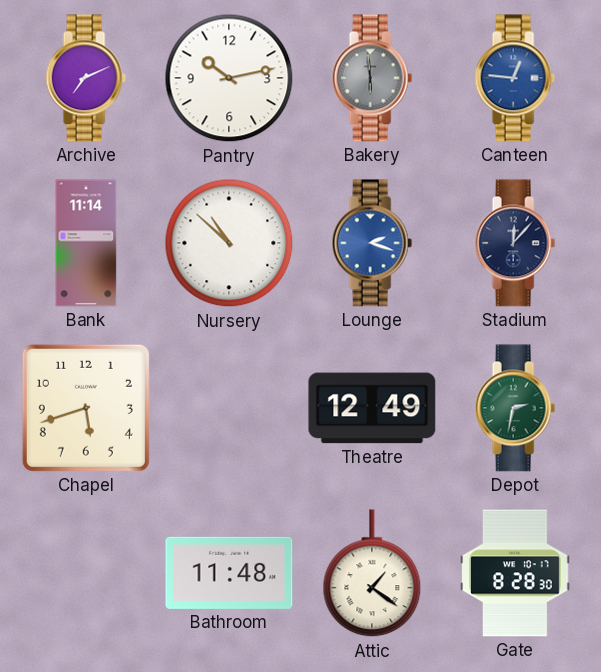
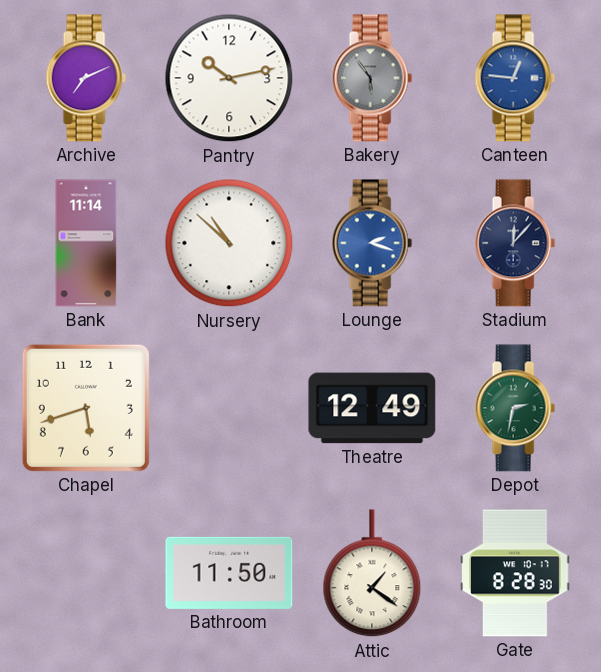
Bakery: 5:59 -> 5:54 (372, 78)
Bathroom: 11:48 -> 11:50 (229, 573)
